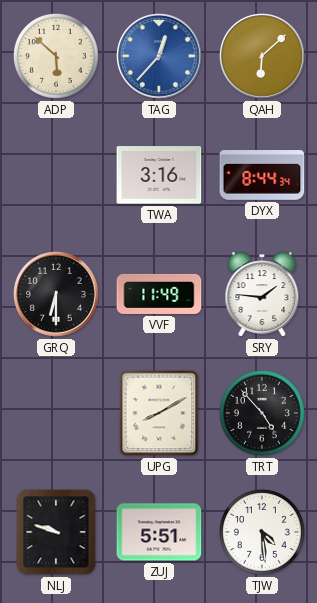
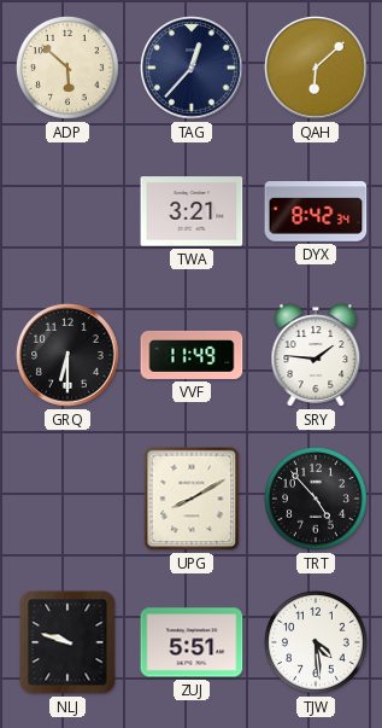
TAG dial: blue -> navy (192, 68)
TWA: 3:16 -> 3:21 (192, 211)
DYX: 8:44 -> 8:42 (316, 212)
